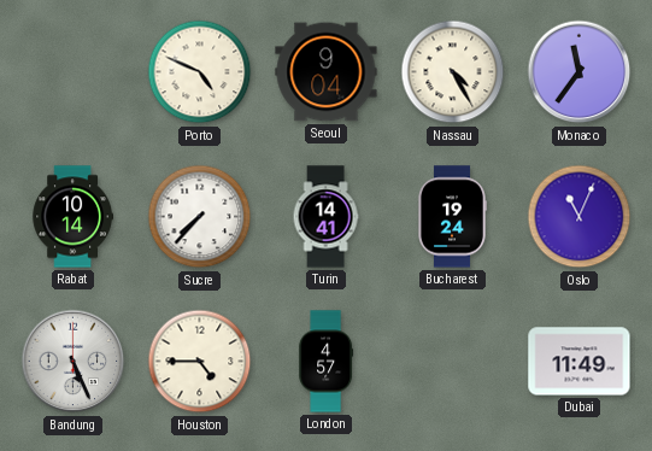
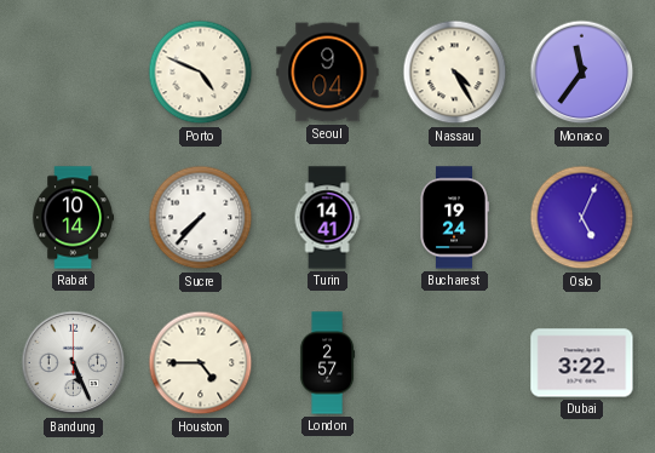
Oslo: 11:04 -> 5:04 (582, 218)
London: 4:57 -> 2:57 (328, 363)
Dubai: 11:49 -> 3:22 (582, 363)
